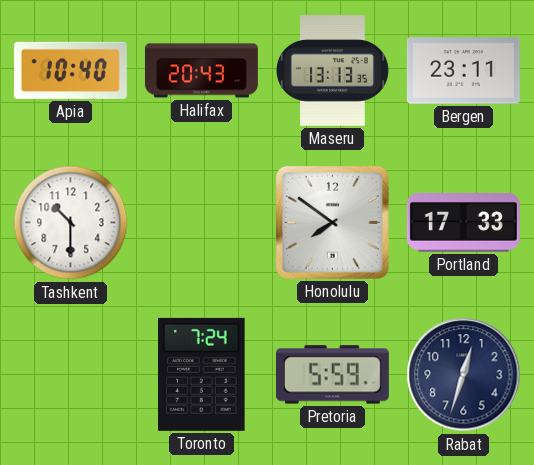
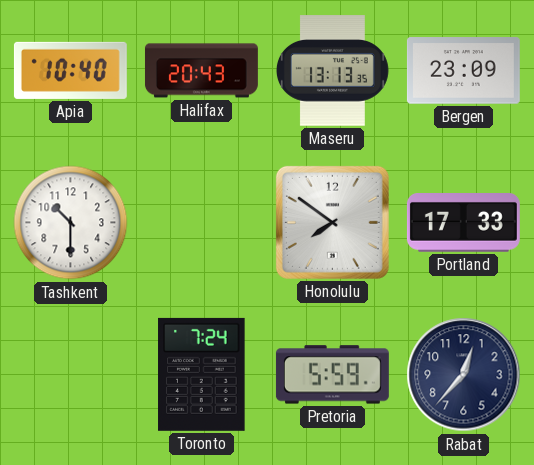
Bergen: 23:11 -> 23:09 (463, 71)
Rabat: 12:33 -> 12:37 (464, 375)
